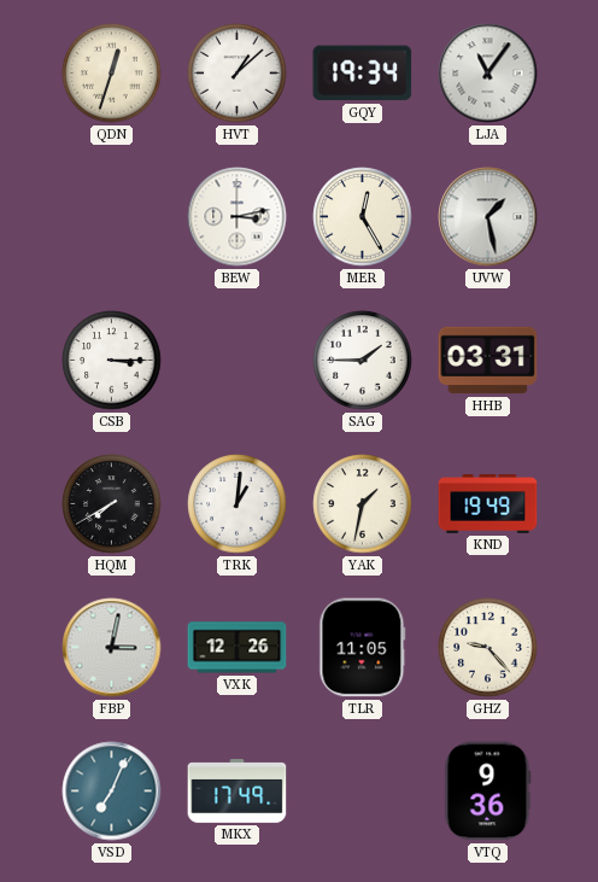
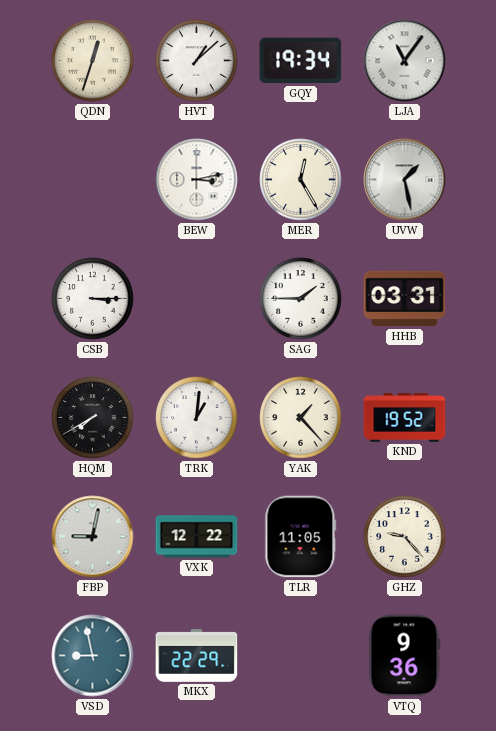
YAK: 1:32 -> 1:23 (301, 418)
KND: 19:49 -> 19:52 (405, 418)
FBP: 3:02 -> 9:02 (93, 537)
VXK: 12:26 -> 12:22 (197, 537)
VSD: 7:04 -> 8:58 (93, 656)
MKX: 17:49 -> 22:29 (197, 656)
